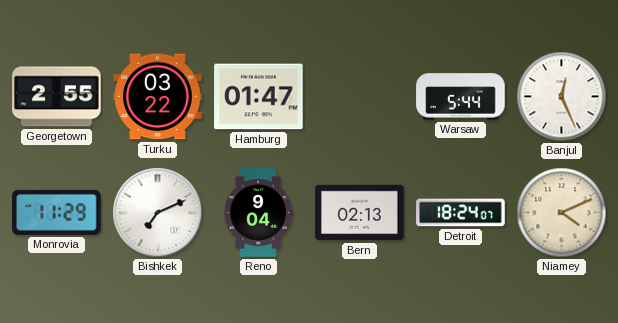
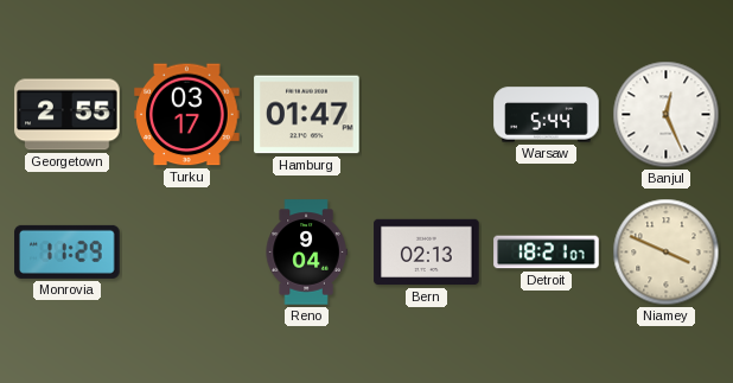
Turku: 03:22 -> 03:17 (187, 115)
Bishkek: 7:11 -> none (158, 213)
Detroit: 18:24 -> 18:21 (547, 253)
Niamey: 4:11 -> 3:49 (667, 253)
